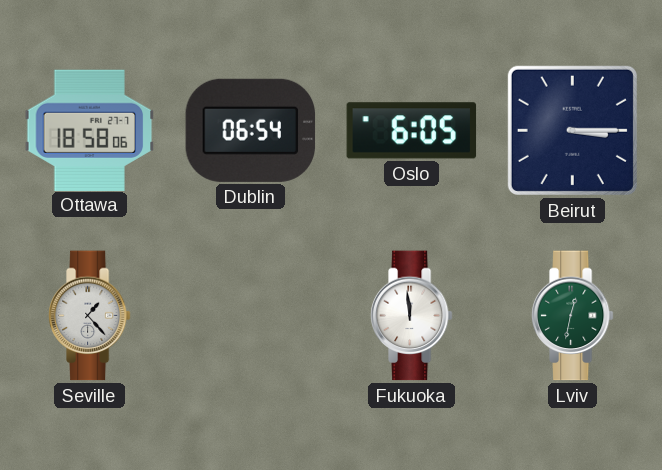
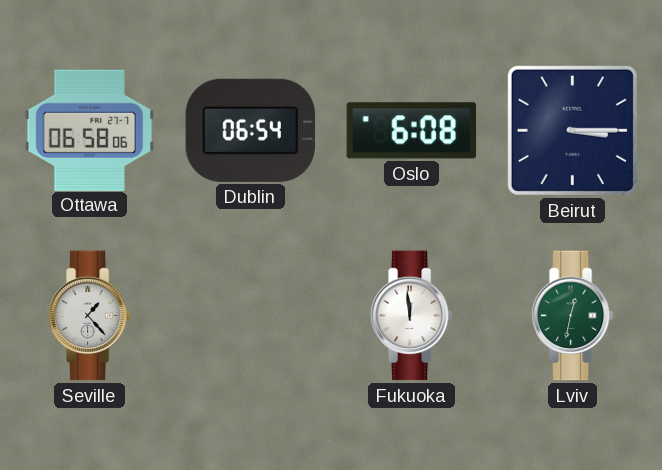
Ottawa: 18:58 -> 06:58 (90, 130)
Oslo: 6:05 -> 6:08 (412, 131)
